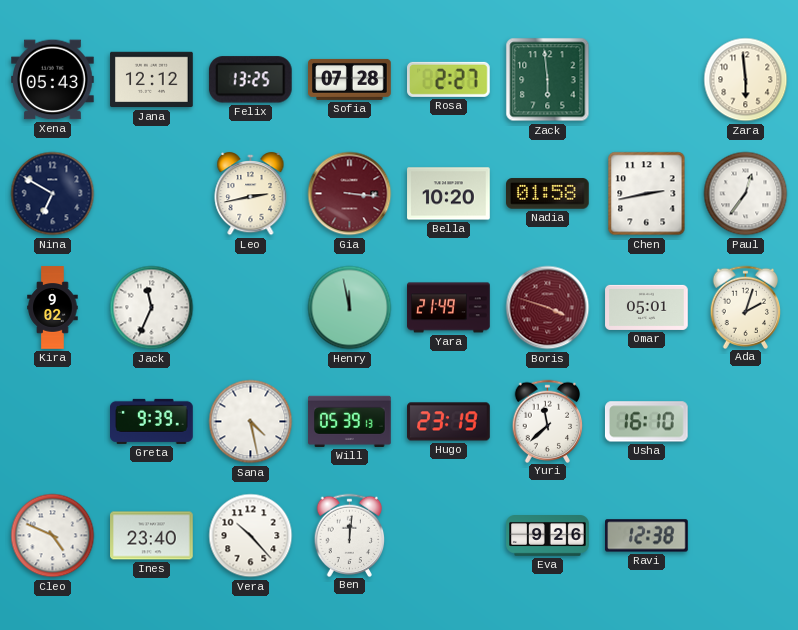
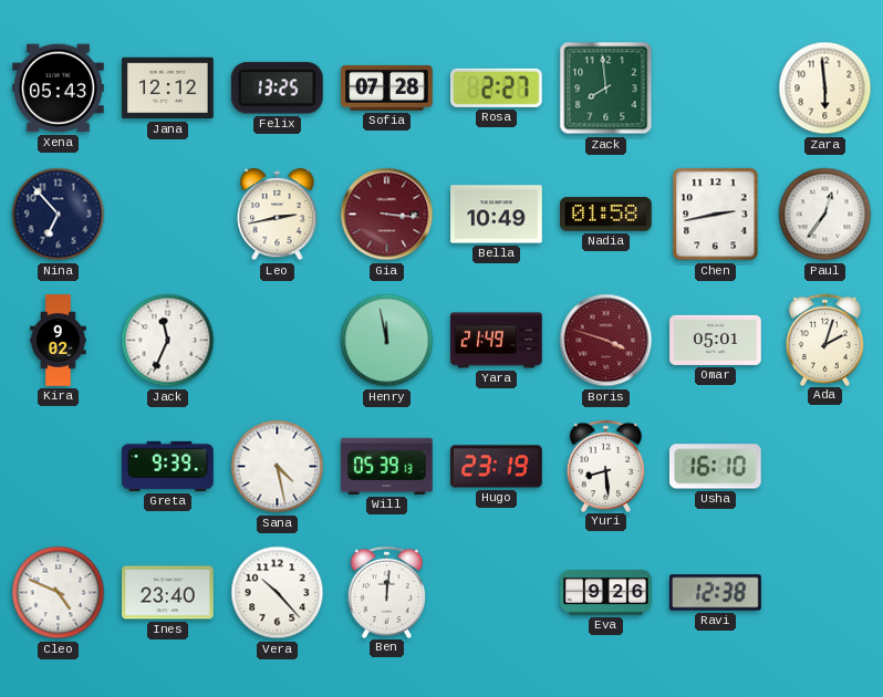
Zack: 5:59 -> 7:59 (606, 89)
Nina: 6:50 -> 6:53 (59, 215)
Bella: 10:20 -> 10:49 (497, 215)
Yuri: 11:38 -> 8:29 (606, 466)
